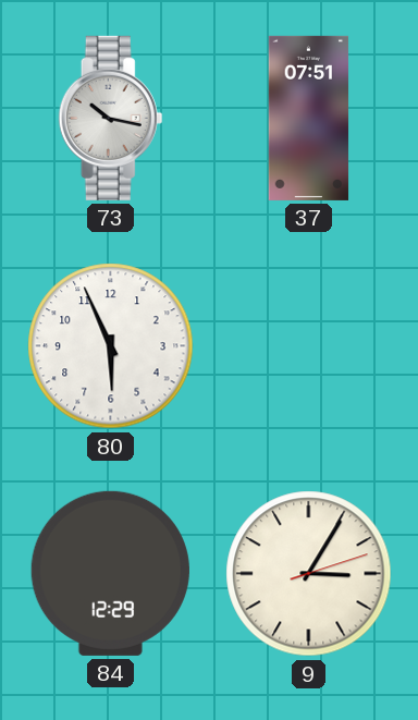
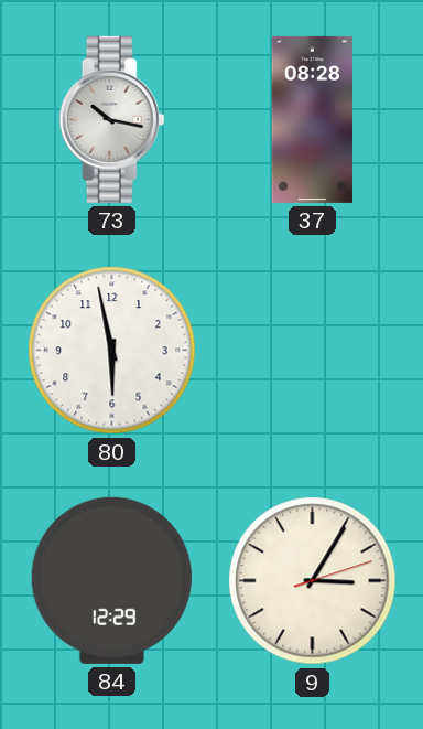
37: 07:51 -> 08:28 (313, 119)
80: 5:56 -> 5:58 (112, 351)
